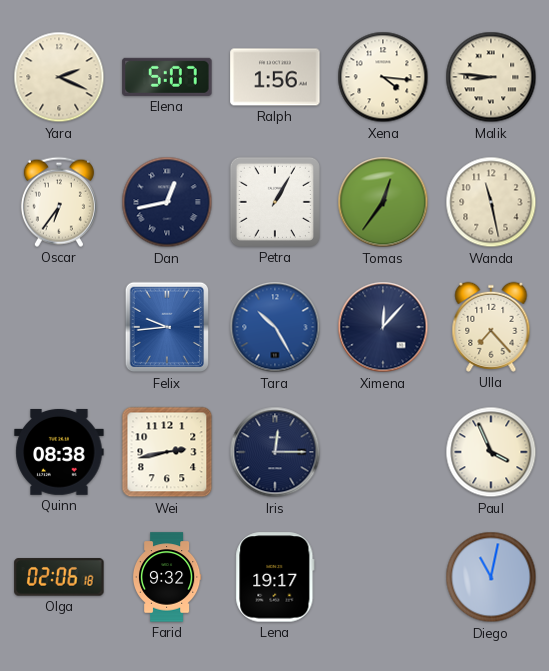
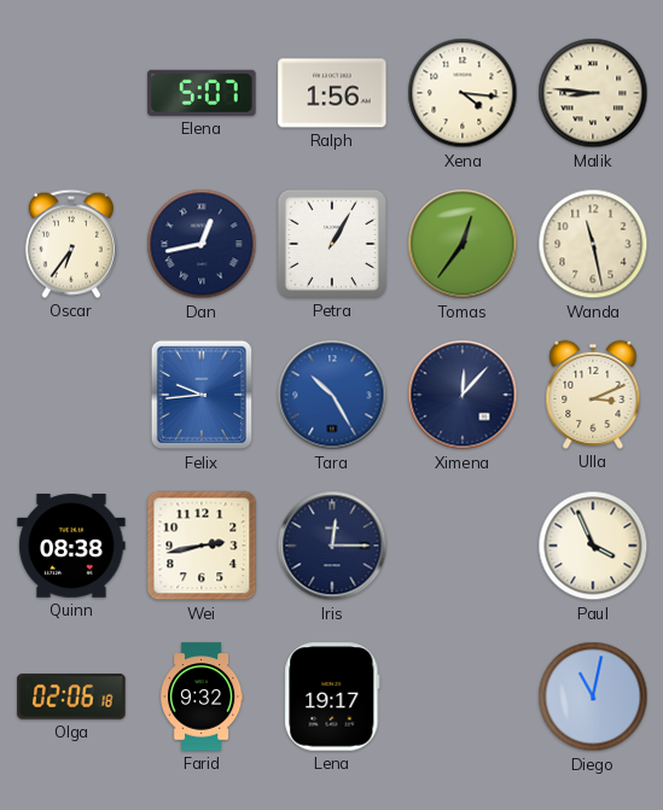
Yara: 2:19 -> none (59, 77)
Ulla: 7:23 -> 3:11 (593, 395)
